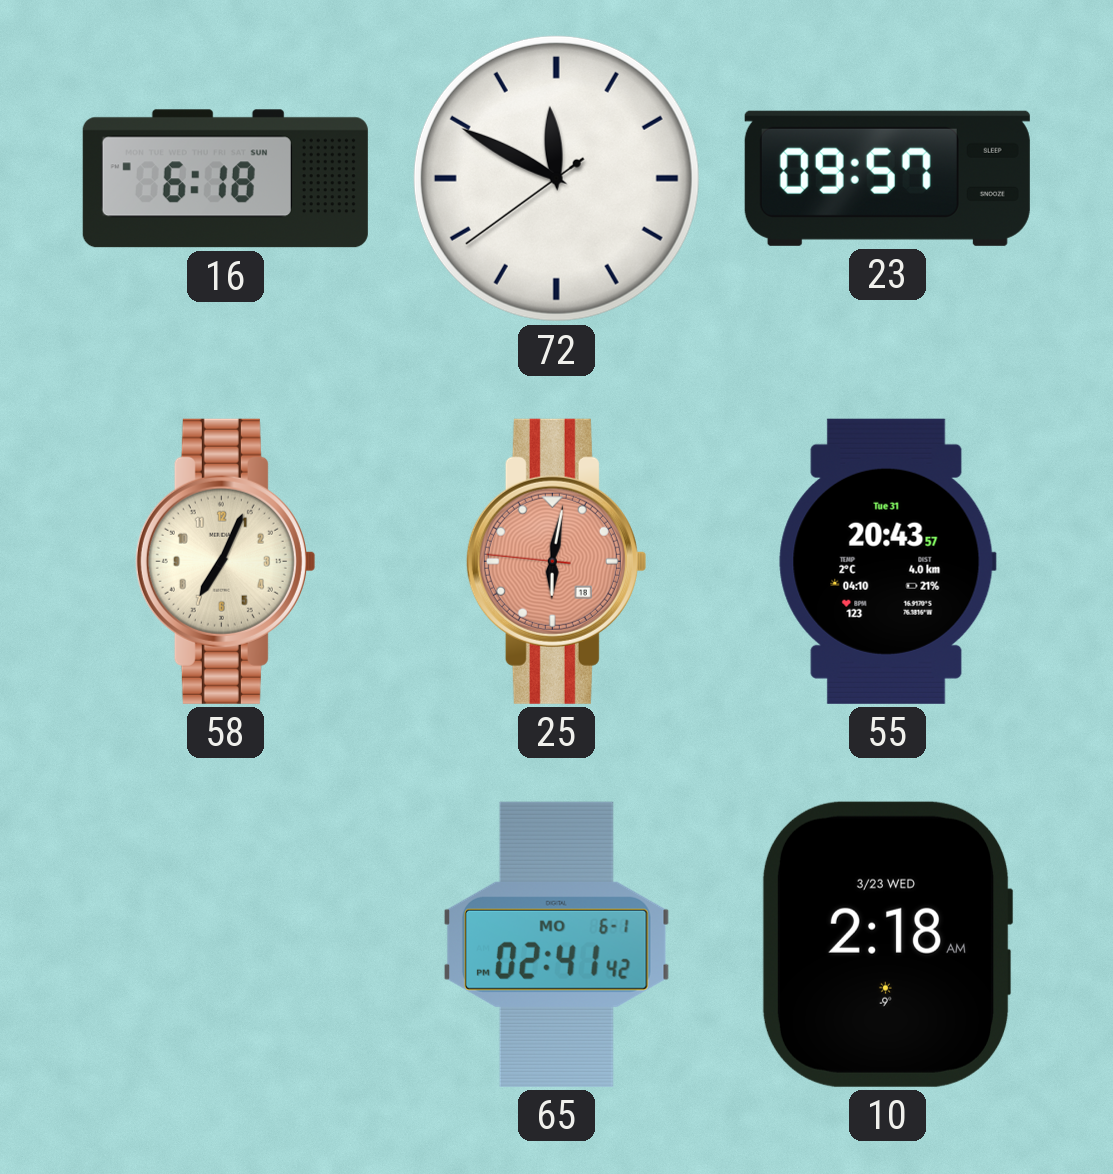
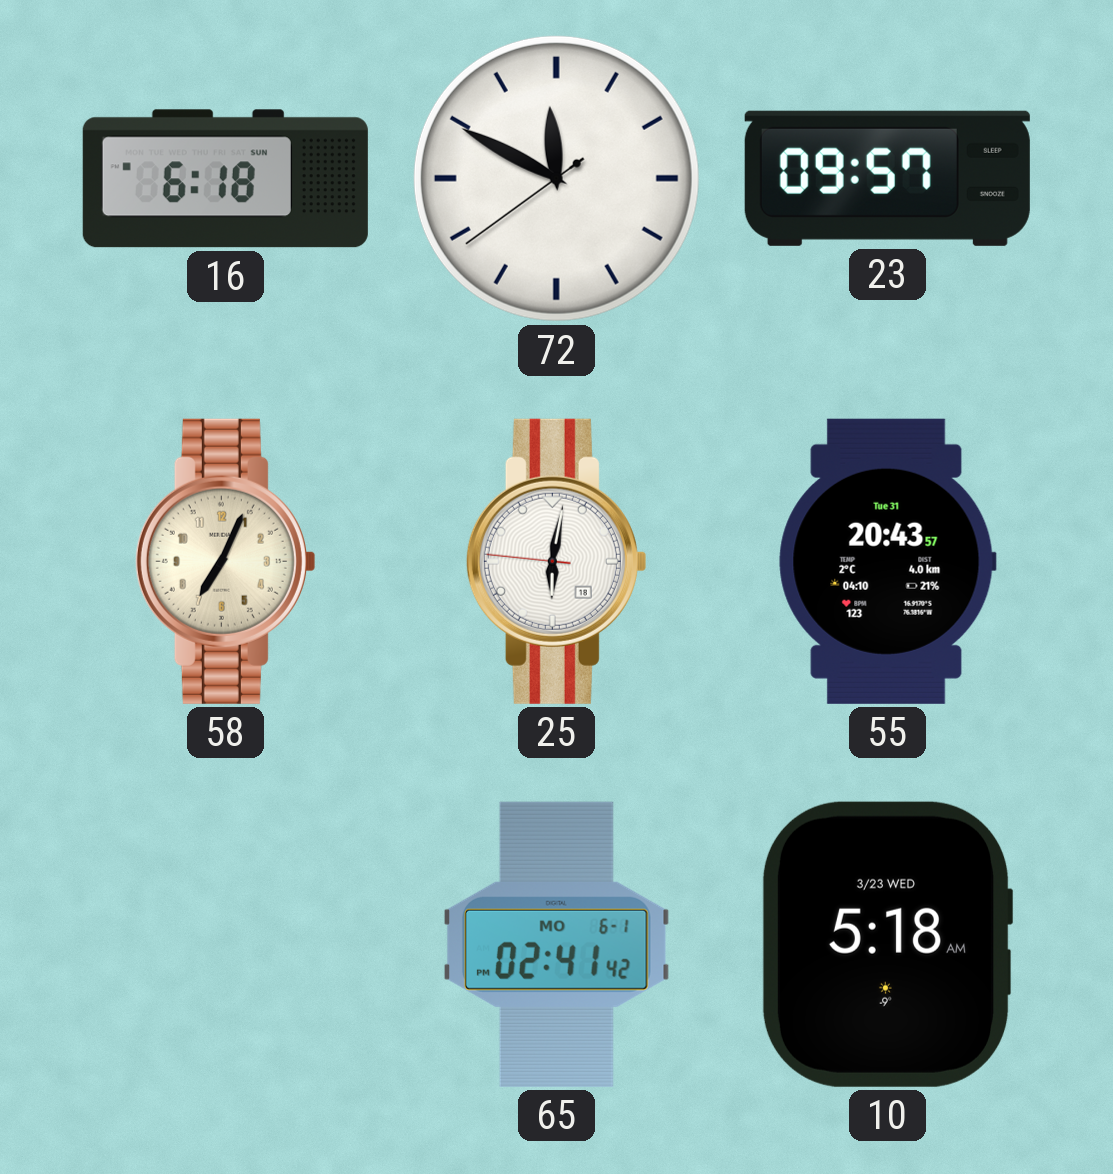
25 dial: salmon -> white (556, 561)
10: 2:18 -> 5:18 (887, 944)
